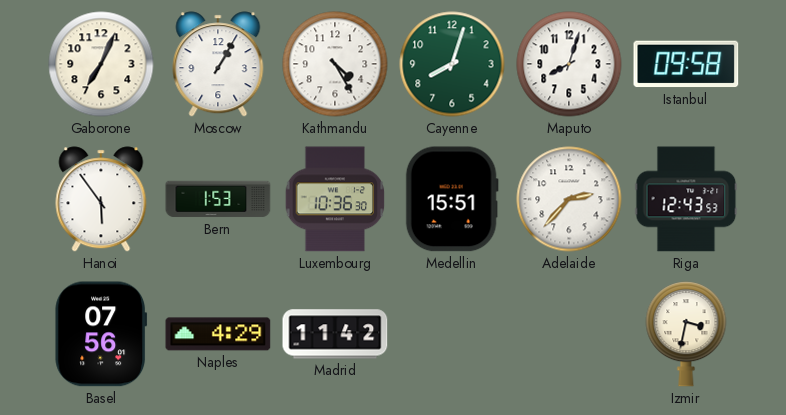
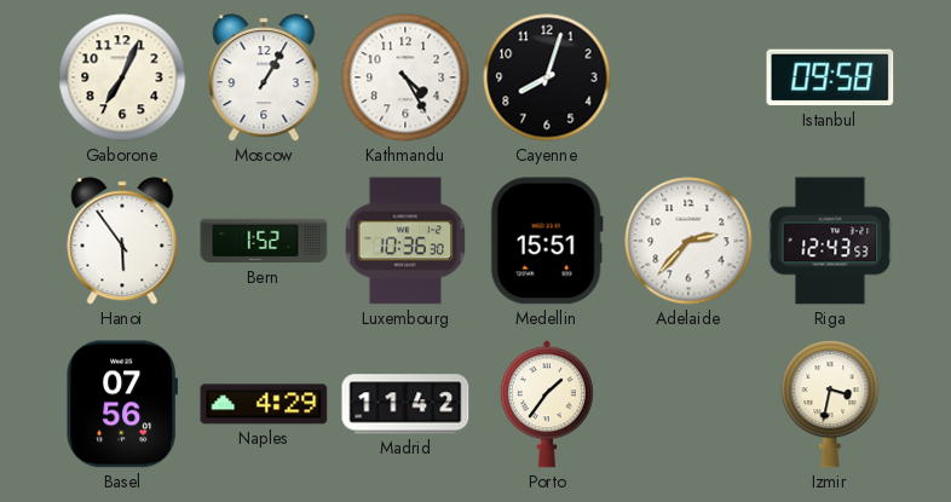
Cayenne dial: green -> black (547, 77)
Maputo: 8:03 -> none (569, 64)
Bern: 1:53 -> 1:52 (264, 241)
Porto: none -> 1:36 (547, 404)
